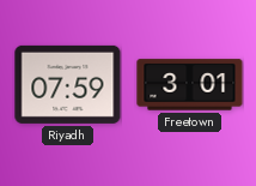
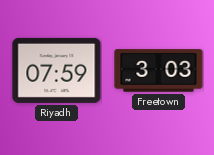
Freetown: 3:01 -> 3:03 (159, 71)
